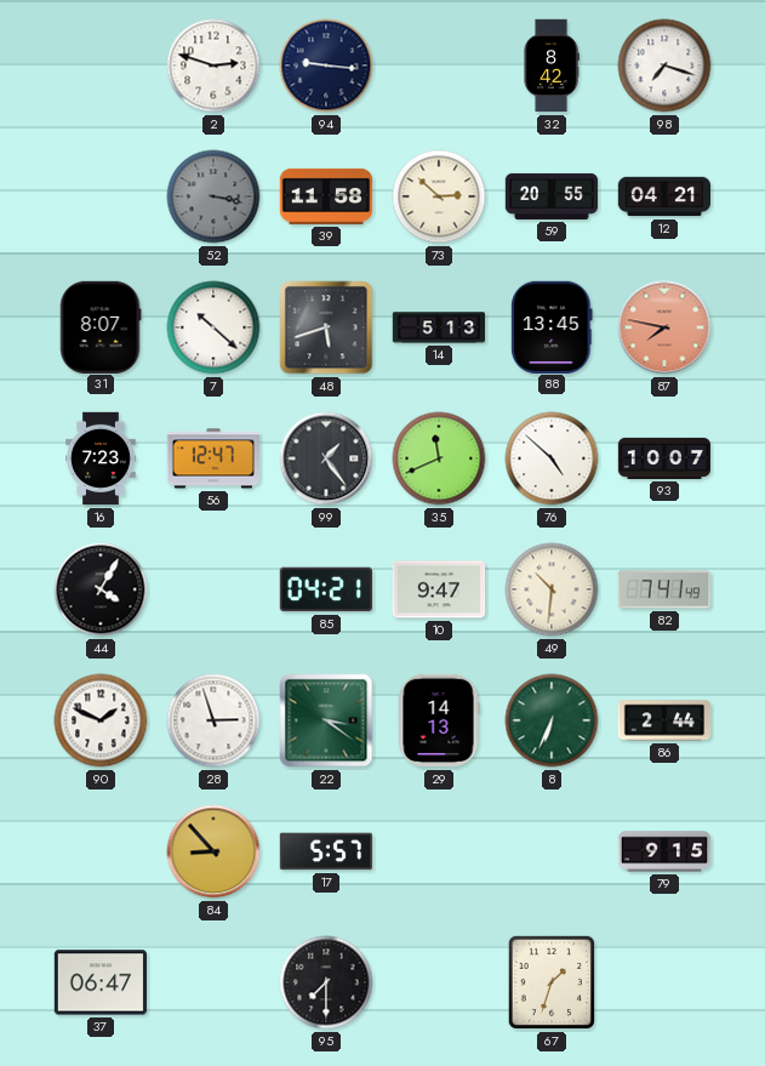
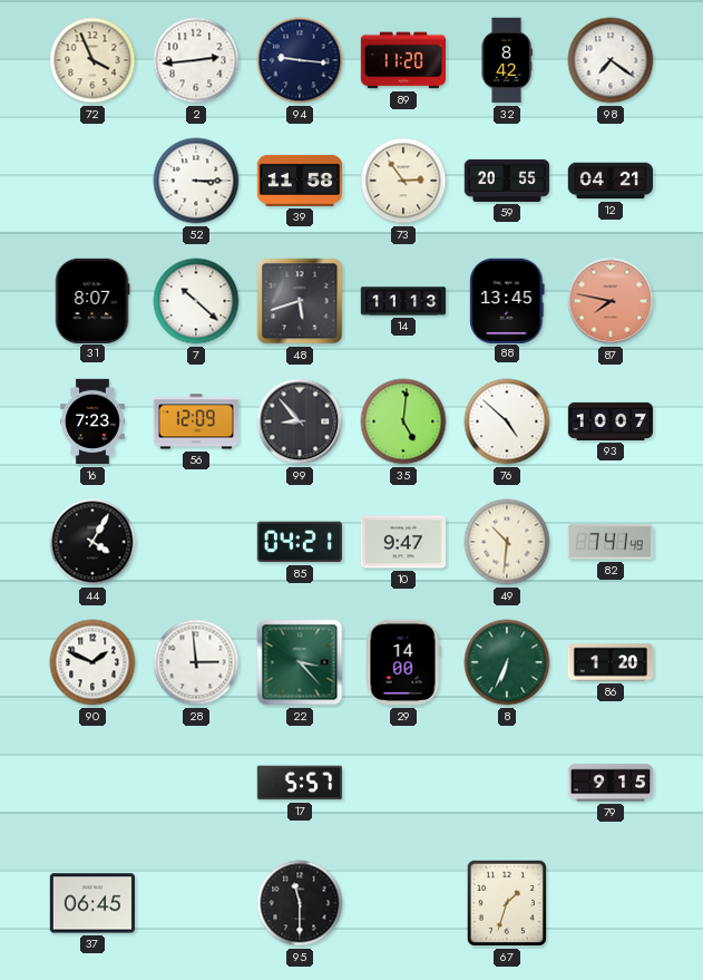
72: none -> 3:56 (92, 60)
2: 2:48 -> 2:44 (196, 60)
89: none -> 11:20 (403, 60)
98: 7:18 -> 7:21 (611, 60)
52: 3:17 -> 3:15 (196, 181)
52 dial: grey -> white (196, 181)
73: 2:52 -> 2:54 (403, 181)
14: 5:13 -> 11:13 (403, 301)
56: 12:47 -> 12:09 (196, 421)
99: 1:24 -> 8:53 (300, 421)
35: 11:41 -> 5:01 (403, 421)
28: 2:57 -> 2:59 (196, 662)
22: 3:21 -> 3:23 (300, 662)
29: 14:13 -> 14:00 (403, 662)
86: 2:44 -> 1:20 (611, 662)
84: 8:53 -> none (213, 851)
37: 06:47 -> 06:45 (91, 903)
95: 7:30 -> 11:30 (300, 903)
